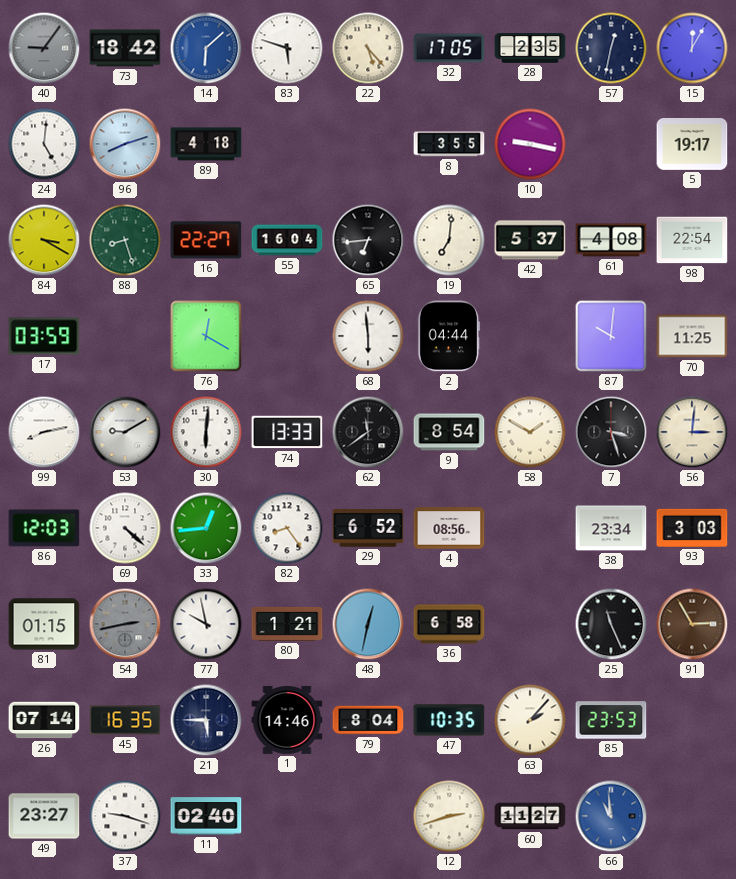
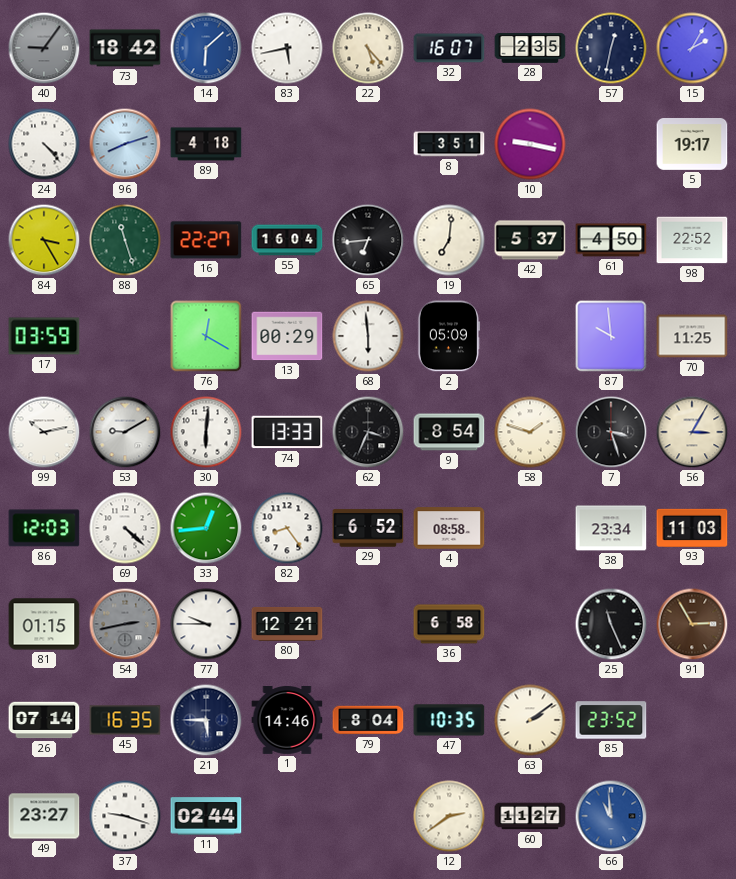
83: 5:48 -> 5:43 (287, 48)
32: 17:05 -> 16:07 (449, 48)
15: 12:05 -> 2:05 (692, 48)
24: 5:01 -> 4:23 (44, 144)
8: 3:55 -> 3:51 (449, 144)
84: 3:20 -> 3:25 (44, 240)
88: 8:27 -> 11:27 (125, 240)
61: 4:08 -> 4:50 (611, 240)
98: 22:54 -> 22:52 (692, 240)
13: none -> 00:29 (287, 336)
2: 04:44 -> 05:09 (449, 336)
87: 10:01 -> 9:59 (611, 336)
99: 8:13 -> 10:13 (44, 432)
62: 11:39 -> 3:34 (368, 432)
58: 1:50 -> 1:48 (530, 432)
56: 3:01 -> 3:05 (692, 432)
4: 08:56 -> 08:58 (449, 528)
93: 3:03 -> 11:03 (692, 528)
77: 9:58 -> 9:45 (206, 624)
80: 1:21 -> 12:21 (287, 624)
48: 12:32 -> none (368, 624)
63: 2:07 -> 2:09 (530, 720)
85: 23:53 -> 23:52 (611, 720)
11: 02:40 -> 02:44 (206, 816)
12: 2:42 -> 2:39 (449, 816)
